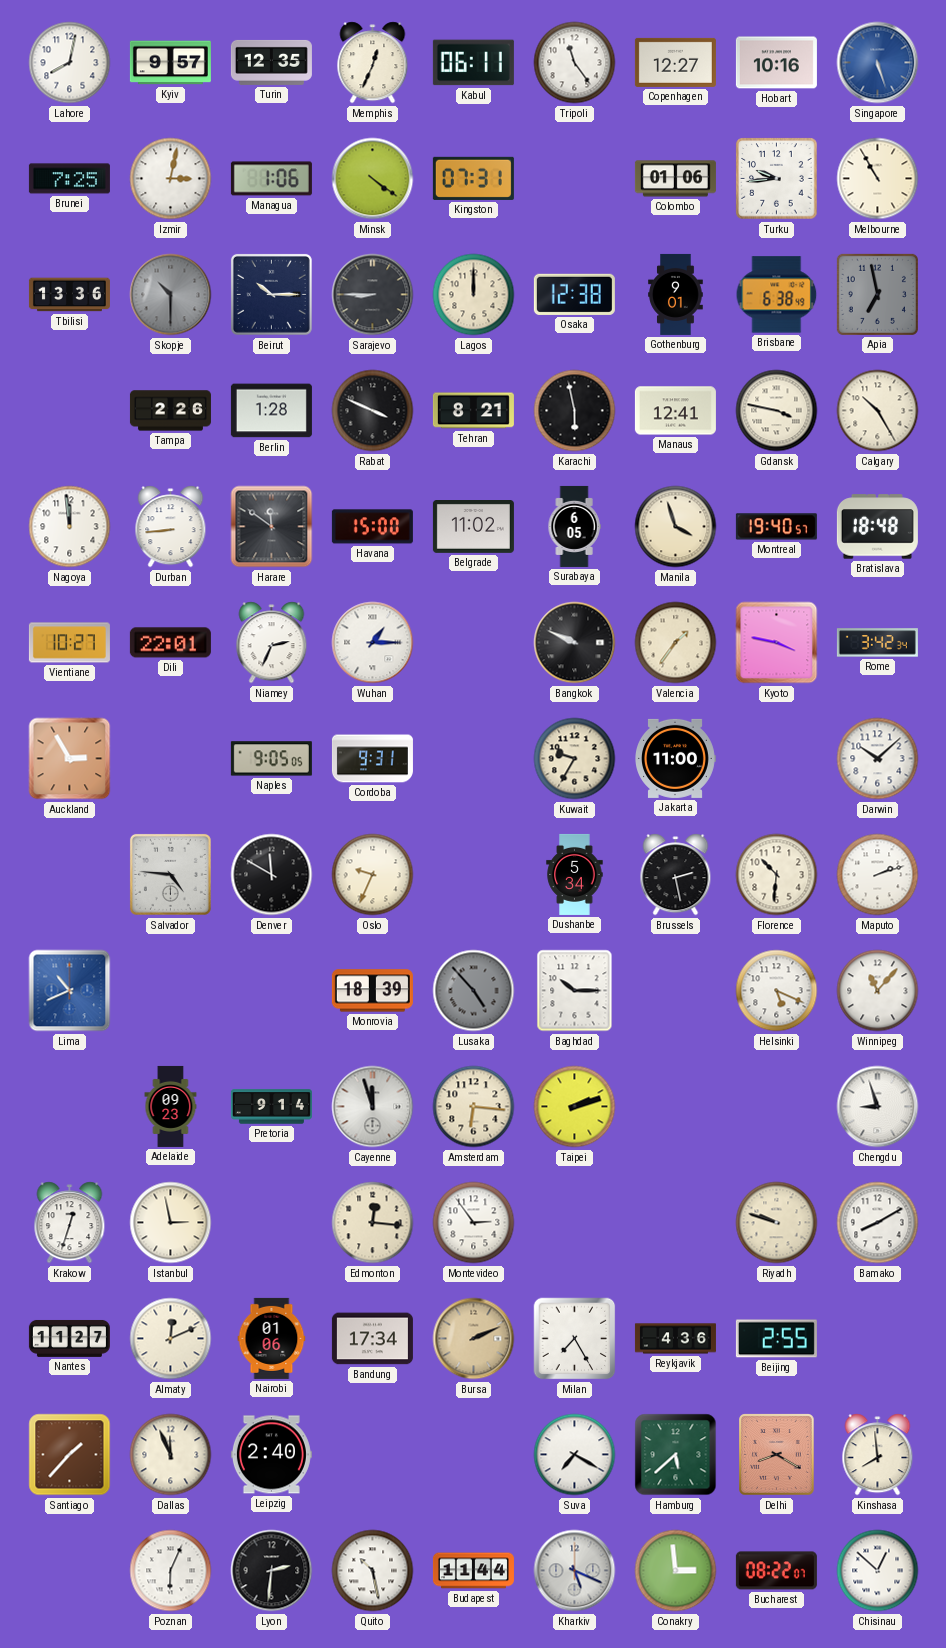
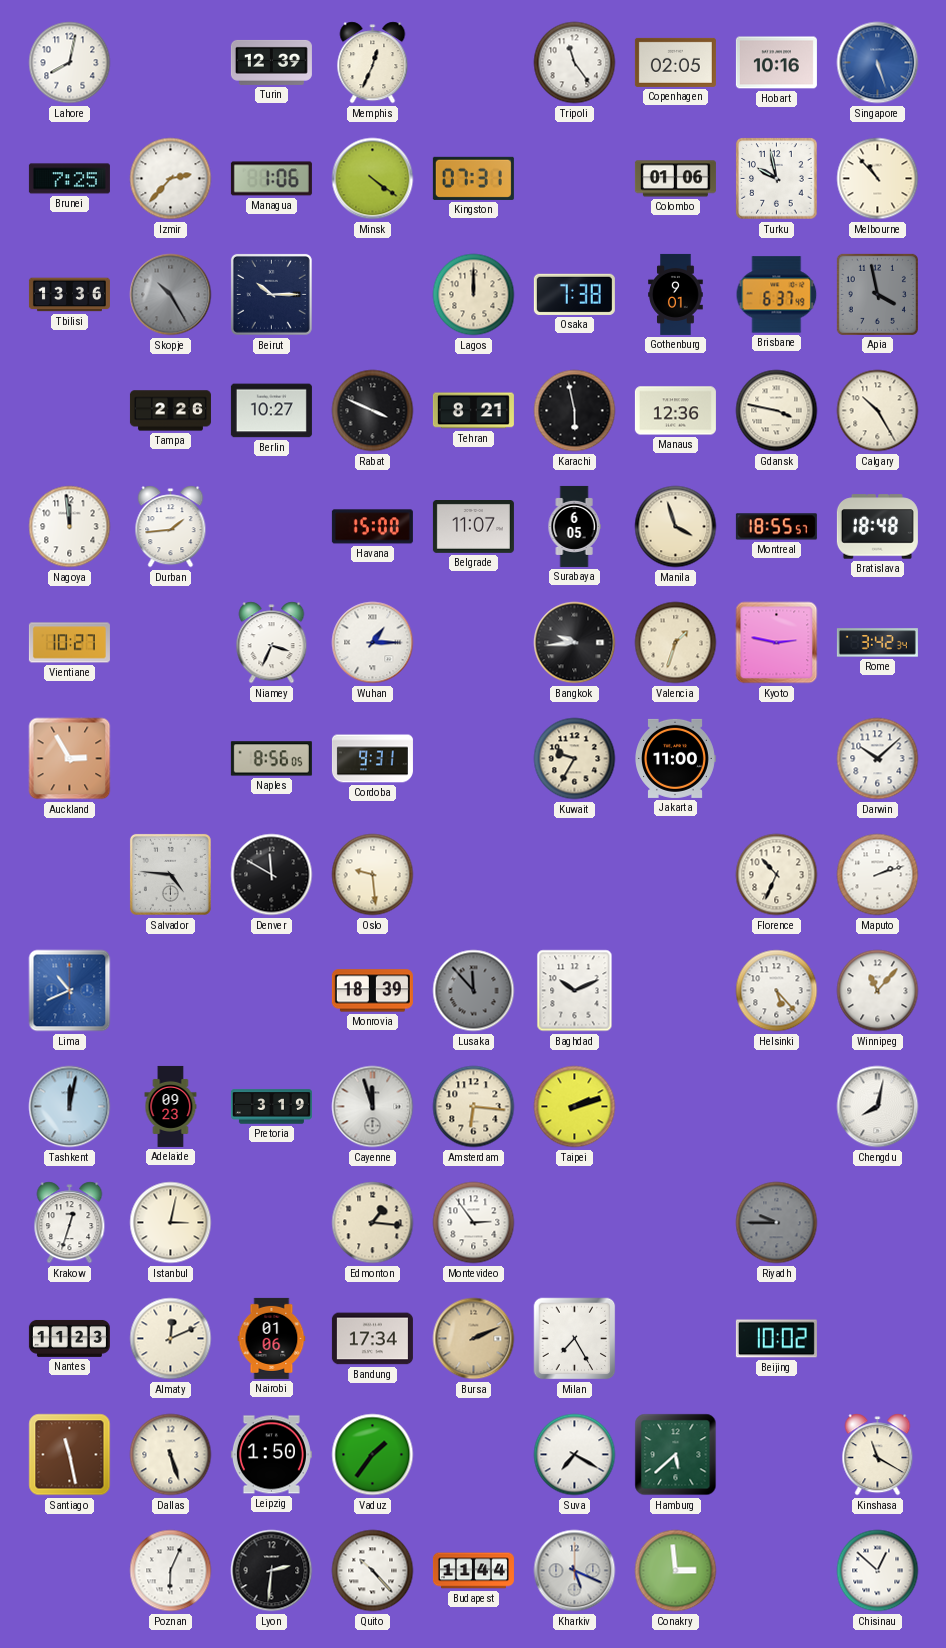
Kyiv: 9:57 -> none (170, 63)
Turin: 12:35 -> 12:39 (271, 62)
Kabul: 06:11 -> none (473, 63)
Copenhagen: 12:27 -> 02:05 (675, 62)
Izmir: 3:02 -> 2:37 (171, 179)
Turku: 9:44 -> 9:58 (777, 179)
Melbourne: 10:55 -> 10:53 (878, 179)
Skopje: 10:30 -> 10:25 (171, 295)
Sarajevo: 8:45 -> none (373, 295)
Osaka: 12:38 -> 7:38 (574, 294)
Brisbane: 6:38 -> 6:37 (777, 295)
Apia: 6:58 -> 3:58 (877, 294)
Berlin: 1:28 -> 10:27 (271, 411)
Manaus: 12:41 -> 12:36 (675, 411)
Durban: 8:44 -> 1:44 (171, 527)
Harare: 11:51 -> none (272, 527)
Belgrade: 11:02 -> 11:07 (473, 527)
Montreal: 19:40 -> 18:55 (776, 527)
Dili: 22:01 -> none (170, 643)
Niamey: 2:34 -> 3:34 (272, 643)
Bangkok: 9:49 -> 9:44 (575, 643)
Valencia: 1:36 -> 1:33 (676, 643)
Kyoto: 3:47 -> 2:47 (777, 643)
Naples: 9:05 -> 8:56 (271, 759)
Oslo: 9:34 -> 9:29 (373, 875)
Dushanbe: 5:34 -> none (575, 874)
Brussels: 2:28 -> none (676, 875)
Florence: 10:31 -> 10:34 (777, 875)
Lusaka: 4:53 -> 11:53 (474, 991)
Baghdad: 10:15 -> 10:11 (575, 991)
Helsinki: 5:19 -> 5:23 (777, 991)
Tashkent: none -> 12:02 (70, 1107)
Pretoria: 9:14 -> 3:19 (271, 1107)
Chengdu: 8:57 -> 8:02 (878, 1107)
Istanbul: 2:58 -> 3:02 (171, 1223)
Edmonton: 12:16 -> 1:16 (373, 1223)
Riyadh: 9:48 -> 9:45 (777, 1223)
Riyadh dial: cream -> grey (777, 1223)
Bamako: 8:10 -> none (878, 1223)
Nantes: 11:27 -> 11:23 (69, 1338)
Reykjavik: 4:36 -> none (675, 1339)
Beijing: 2:55 -> 10:02 (776, 1339)
Santiago: 1:37 -> 11:28 (70, 1455)
Dallas: 11:56 -> 5:27 (171, 1455)
Leipzig: 2:40 -> 1:50 (271, 1455)
Vaduz: none -> 1:36 (373, 1455)
Delhi: 8:20 -> none (777, 1455)
Kinshasa: 7:59 -> 11:20 (878, 1455)
Quito: 10:28 -> 10:23 (373, 1571)
Bucharest: 08:22 -> none (776, 1571)
